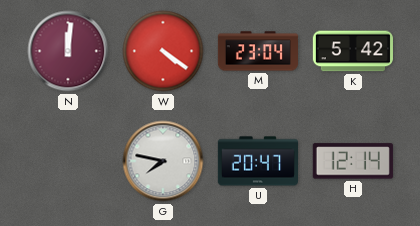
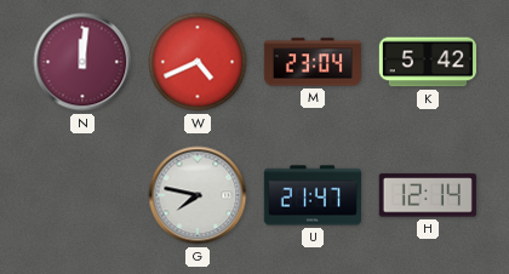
W: 4:21 -> 4:41 (198, 62)
U: 20:47 -> 21:47 (311, 195)
